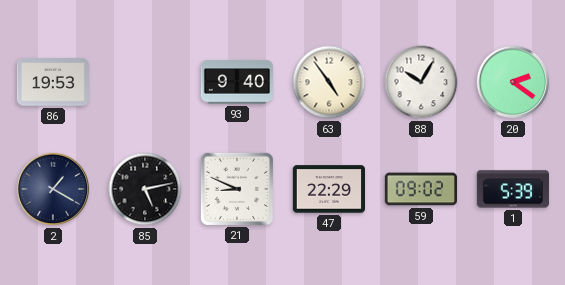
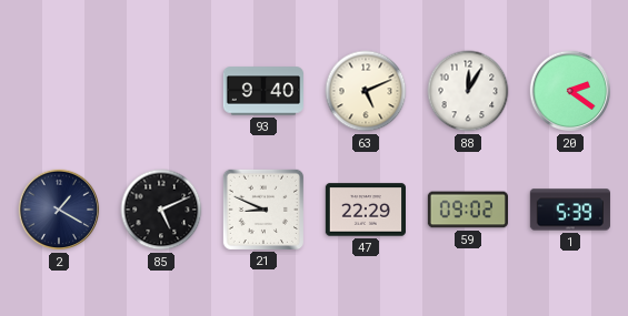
86: 19:53 -> none (52, 82)
63: 4:54 -> 5:11 (366, 91)
88: 10:05 -> 12:05 (468, 91)
85: 5:13 -> 5:11 (161, 210)
